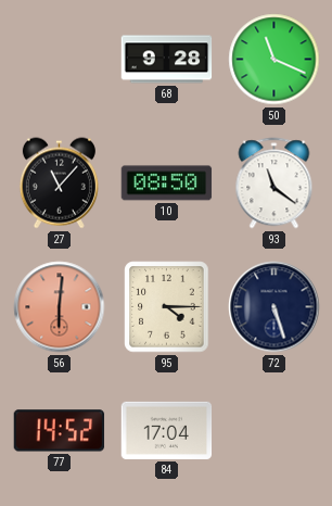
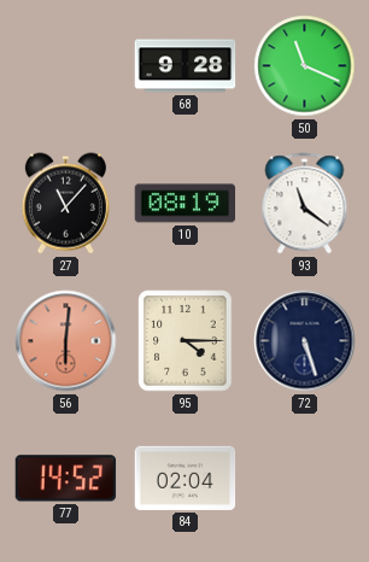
10: 08:50 -> 08:19 (186, 204)
84: 17:04 -> 02:04 (186, 478)
